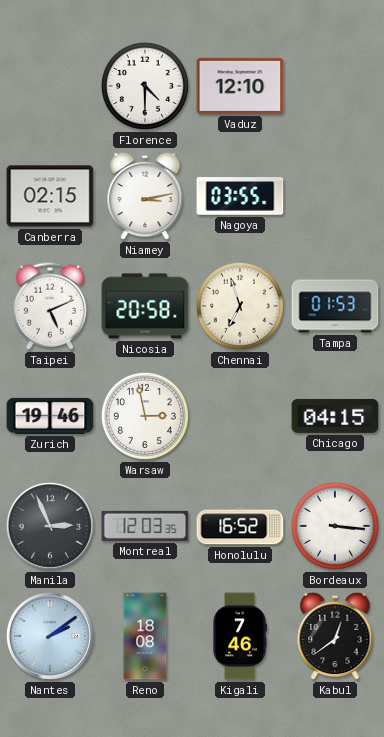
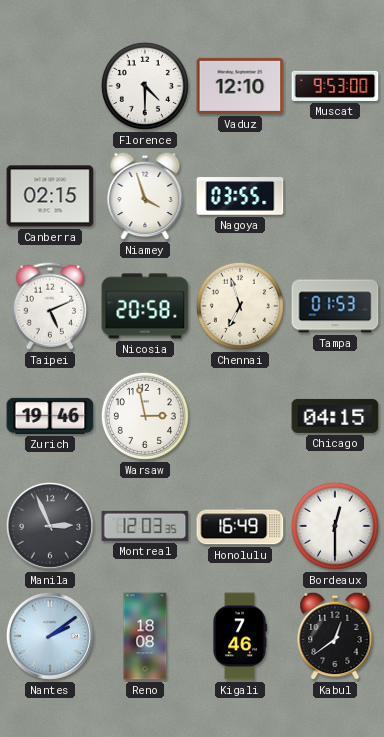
Muscat: none -> 9:53 (335, 86)
Niamey: 3:13 -> 3:57 (145, 196)
Honolulu: 16:52 -> 16:49 (240, 526)
Bordeaux: 3:16 -> 12:30 (335, 526)
